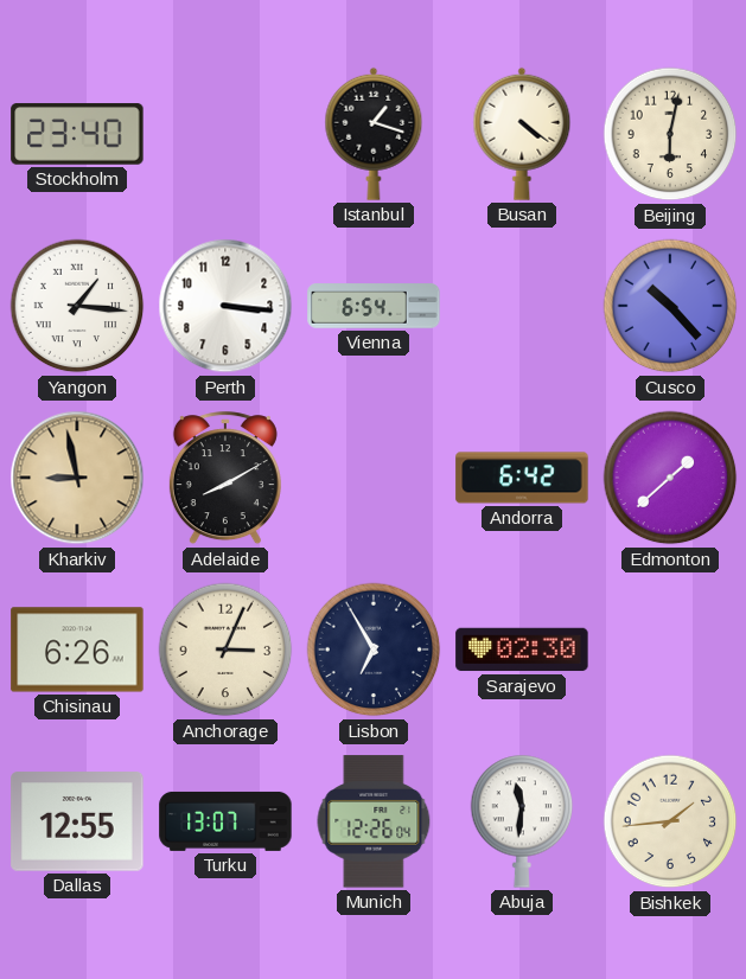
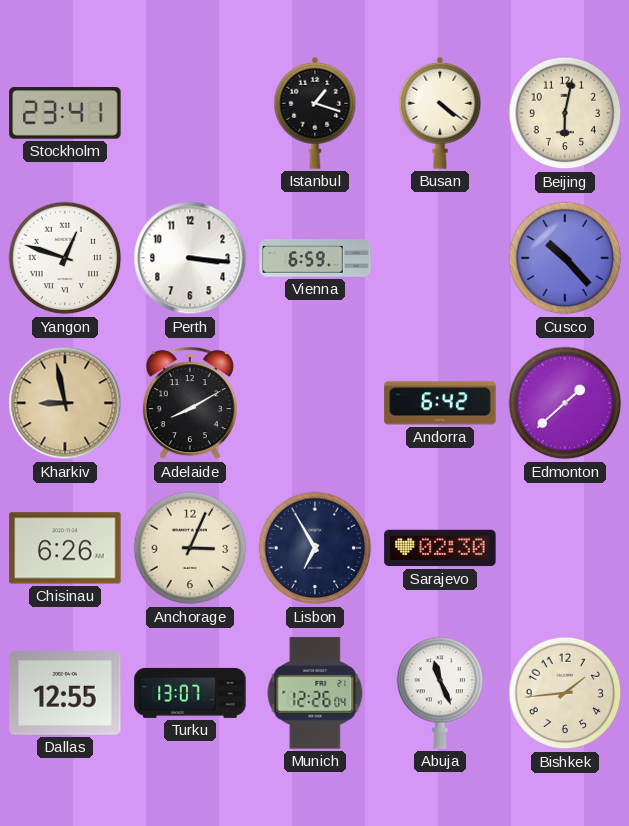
Stockholm: 23:40 -> 23:41 (65, 113)
Yangon: 1:16 -> 12:48 (65, 258)
Vienna: 6:54 -> 6:59 (315, 258)
Abuja: 11:31 -> 11:26 (440, 693)
